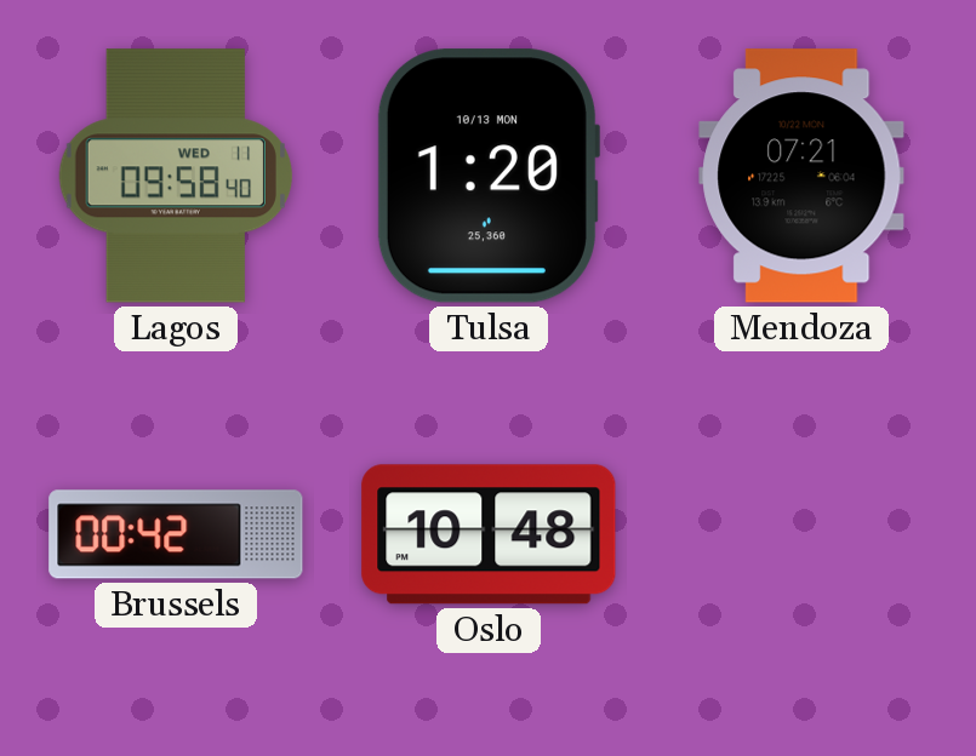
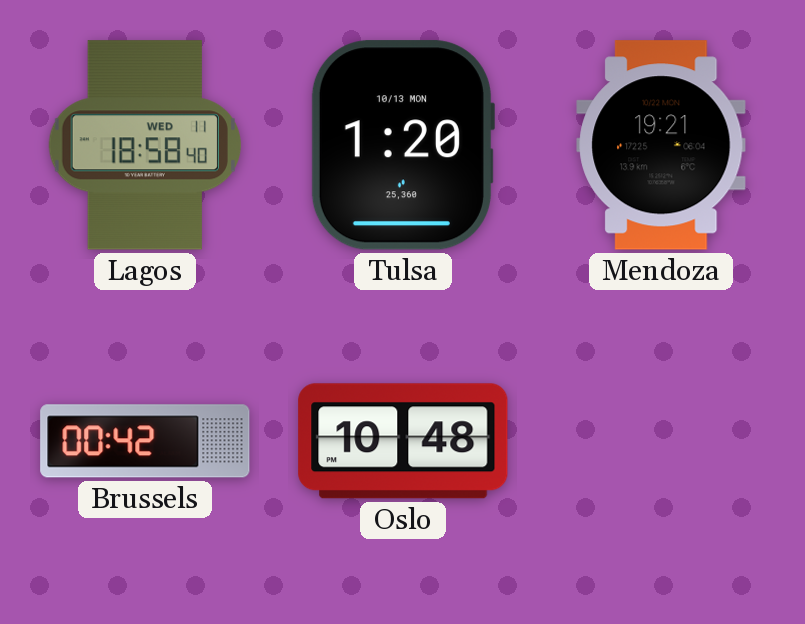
Lagos: 09:58 -> 18:58 (145, 145)
Mendoza: 07:21 -> 19:21 (661, 145)
